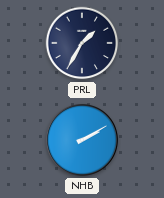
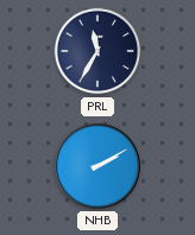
PRL: 1:35 -> 11:35 (97, 51)
